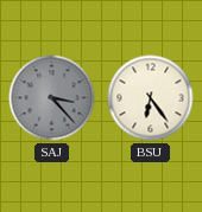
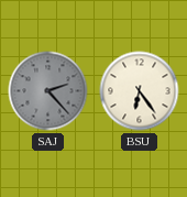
SAJ: 3:23 -> 2:23 (48, 91)
